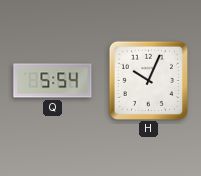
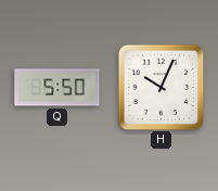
Q: 5:54 -> 5:50 (57, 88)
